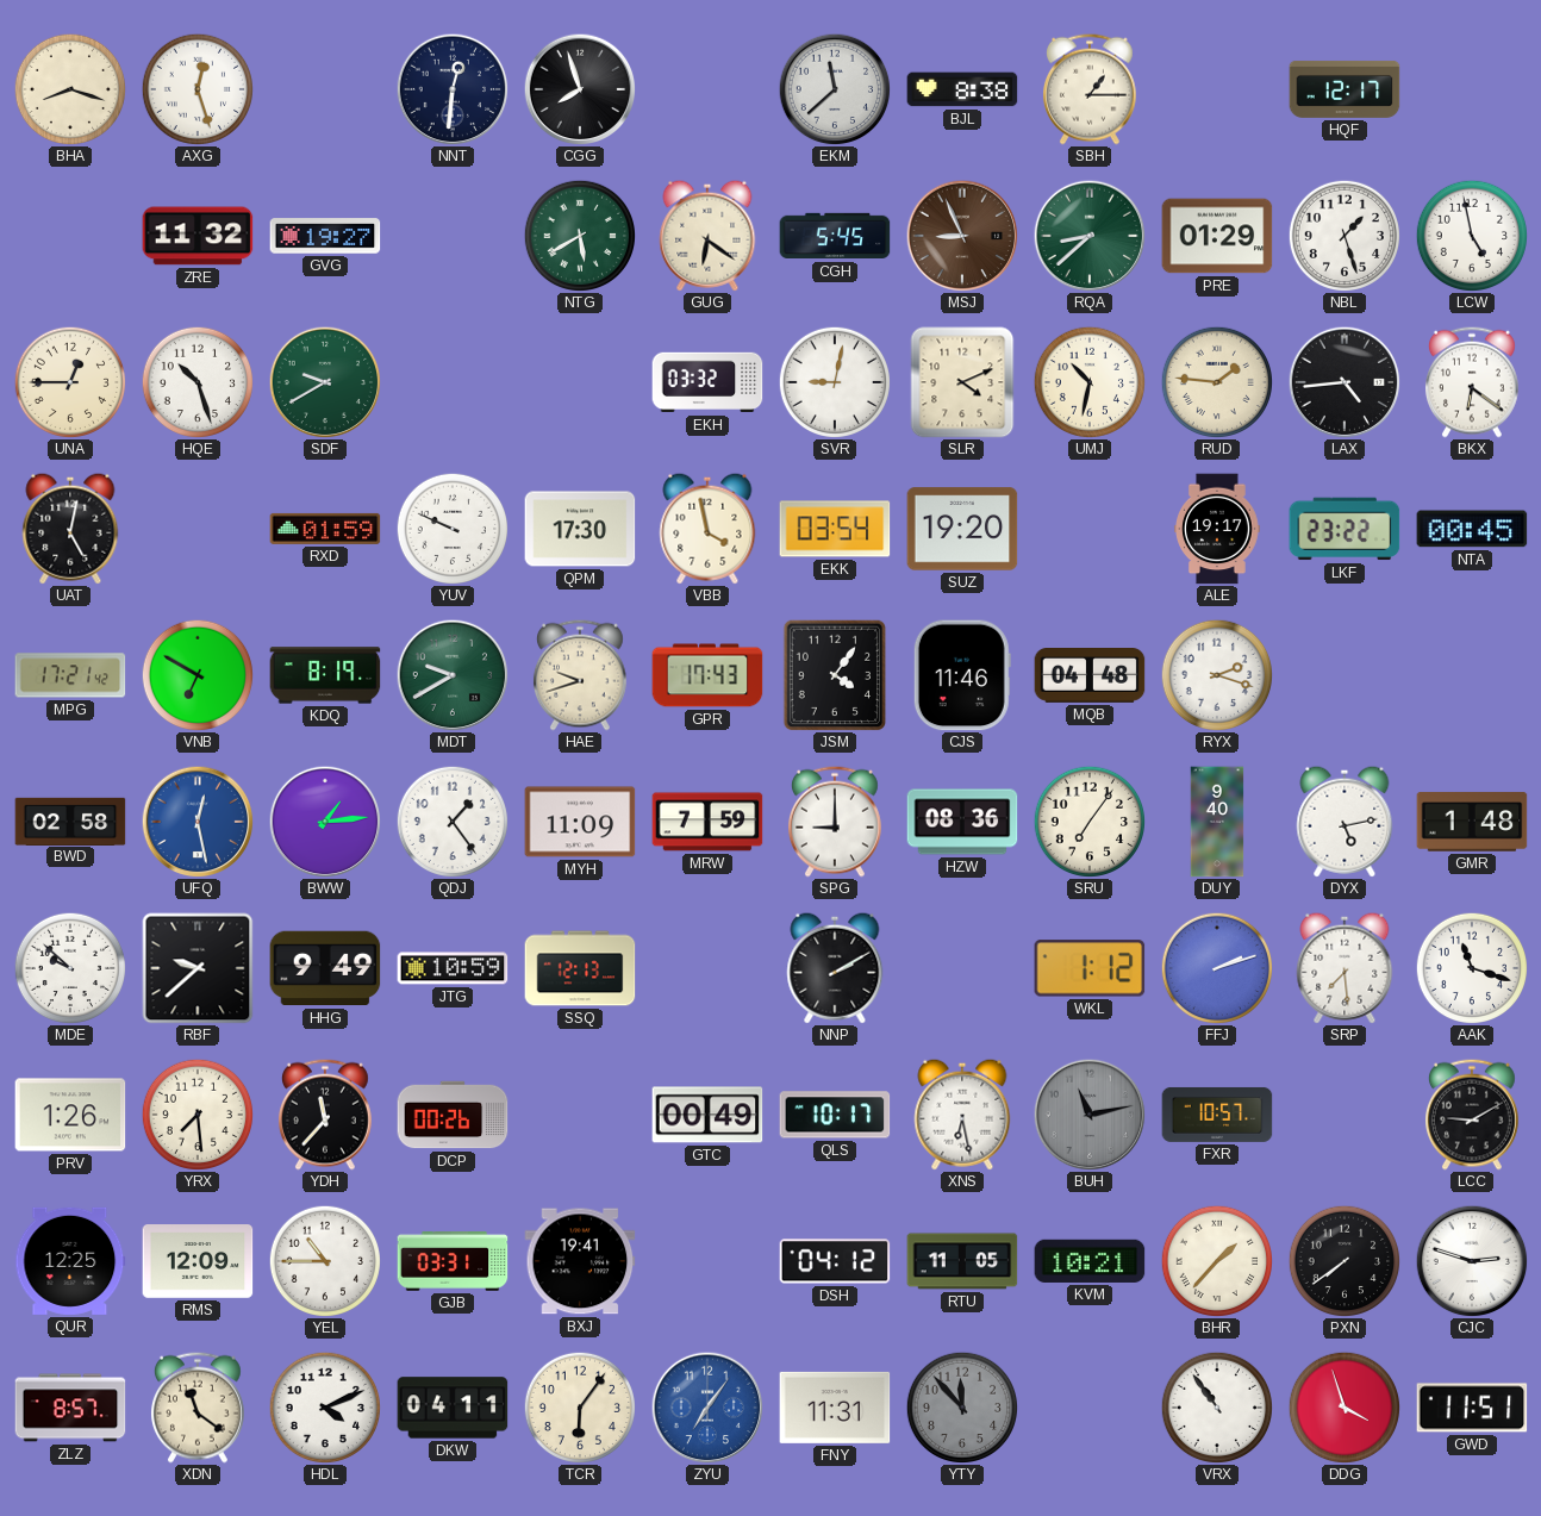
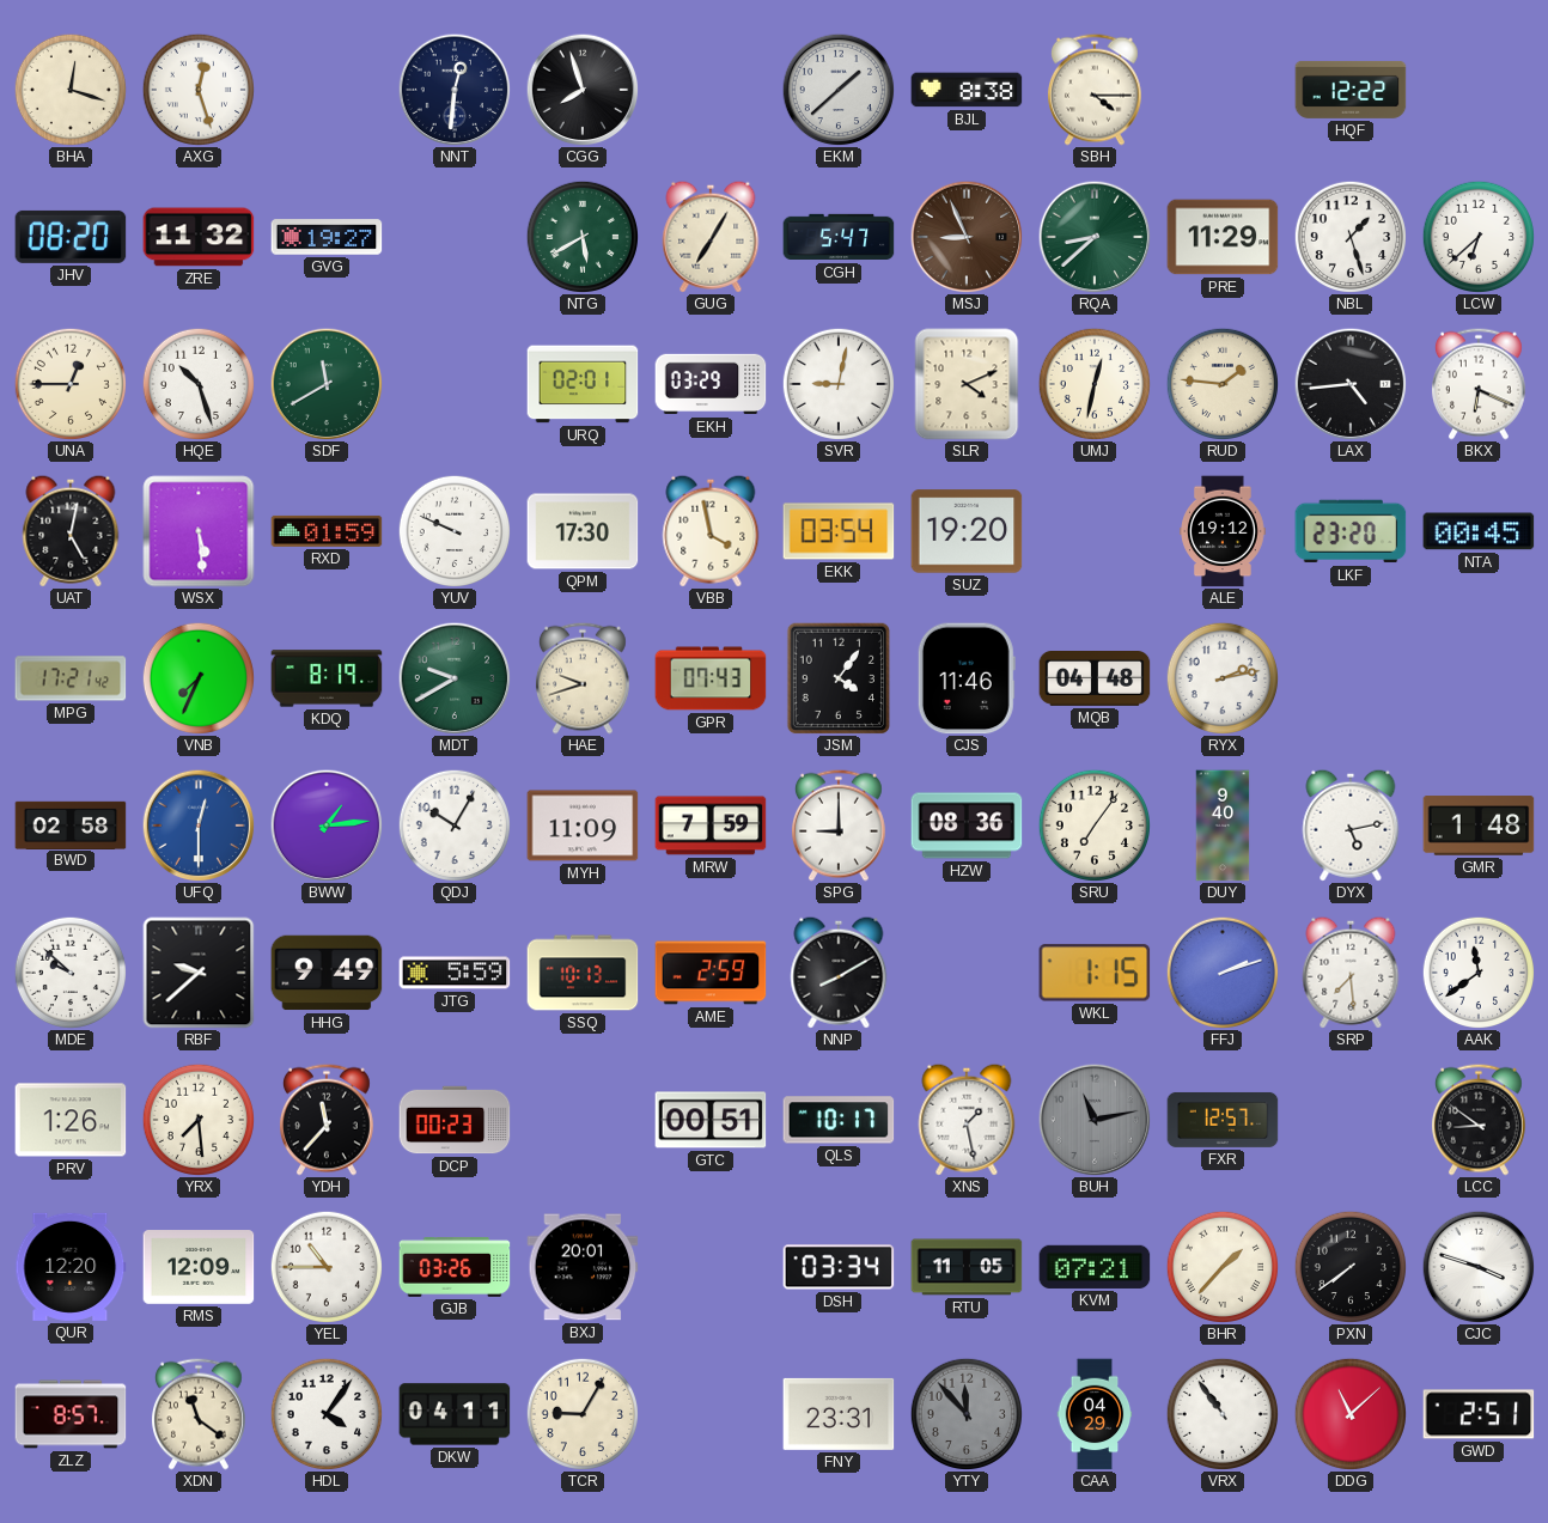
BHA: 8:18 -> 12:18 (69, 89)
EKM: 11:38 -> 1:38 (839, 90)
SBH: 1:15 -> 4:15 (1095, 90)
HQF: 12:17 -> 12:22 (1351, 90)
JHV: none -> 08:20 (71, 237)
GUG: 6:21 -> 7:05 (711, 237)
CGH: 5:45 -> 5:47 (839, 237)
PRE: 01:29 -> 11:29 (1223, 237)
LCW: 4:58 -> 6:38 (1477, 236)
SDF: 9:40 -> 11:40 (327, 384)
URQ: none -> 02:01 (583, 384)
EKH: 03:32 -> 03:29 (711, 384)
UMJ: 10:32 -> 12:32 (1093, 383)
BKX: 6:21 -> 6:19 (1479, 384)
WSX: none -> 5:29 (199, 531)
ALE: 19:17 -> 19:12 (1224, 531)
LKF: 23:22 -> 23:20 (1351, 531)
VNB: 6:50 -> 7:34 (197, 677)
GPR: 17:43 -> 07:43 (711, 678)
RYX: 2:18 -> 2:13 (1221, 677)
UFQ: 12:28 -> 12:30 (199, 826)
QDJ: 1:24 -> 10:05 (453, 824)
JTG: 10:59 -> 5:59 (455, 973)
SSQ: 12:13 -> 10:13 (583, 973)
AME: none -> 2:59 (711, 973)
NNP: 2:10 -> 8:10 (839, 973)
WKL: 1:12 -> 1:15 (1095, 973)
AAK: 11:18 -> 11:39 (1477, 971)
DCP: 00:26 -> 00:23 (455, 1120)
GTC: 00:49 -> 00:51 (711, 1120)
XNS: 6:28 -> 1:28 (967, 1120)
FXR: 10:57 -> 12:57 (1223, 1120)
LCC: 9:10 -> 8:51 (1479, 1120)
QUR: 12:25 -> 12:20 (71, 1267)
GJB: 03:31 -> 03:26 (455, 1268)
BXJ: 19:41 -> 20:01 (583, 1267)
DSH: 04:12 -> 03:34 (839, 1267)
KVM: 10:21 -> 07:21 (1095, 1267)
CJC: 2:48 -> 3:48 (1479, 1267)
HDL: 4:11 -> 4:06 (325, 1413)
TCR: 6:06 -> 9:05 (581, 1413)
ZYU: 7:06 -> none (707, 1408)
FNY: 11:31 -> 23:31 (839, 1414)
CAA: none -> 04:29 (1095, 1414)
DDG: 3:57 -> 11:08 (1349, 1413)
GWD: 11:51 -> 2:51 (1479, 1414)
